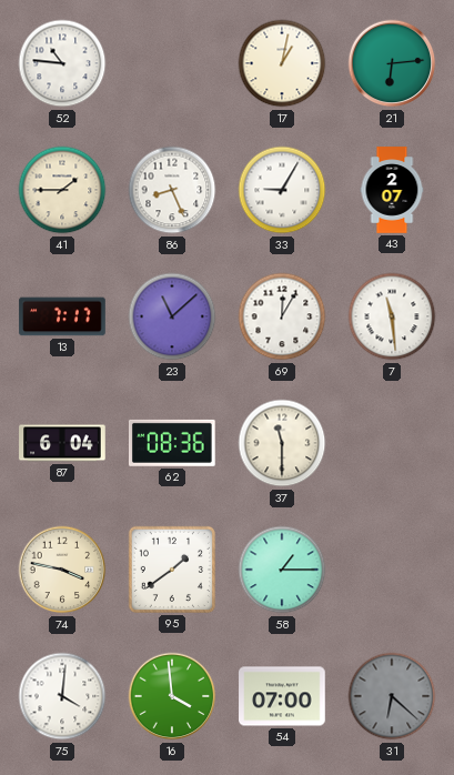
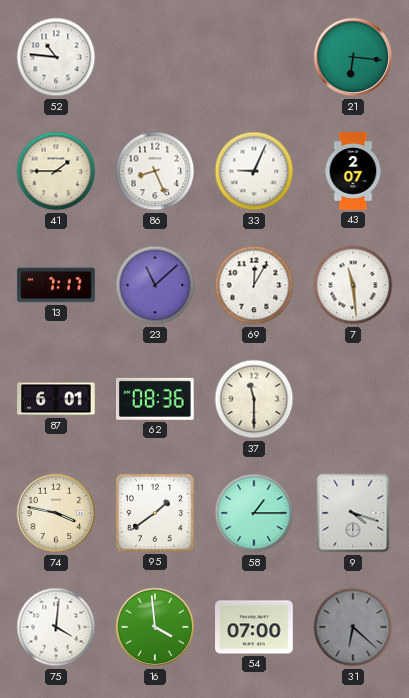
17: 1:02 -> none (282, 63)
21: 6:14 -> 6:16 (353, 57)
33: 9:05 -> 9:04 (254, 171)
87: 6:04 -> 6:01 (56, 399)
9: none -> 4:18 (353, 513)
